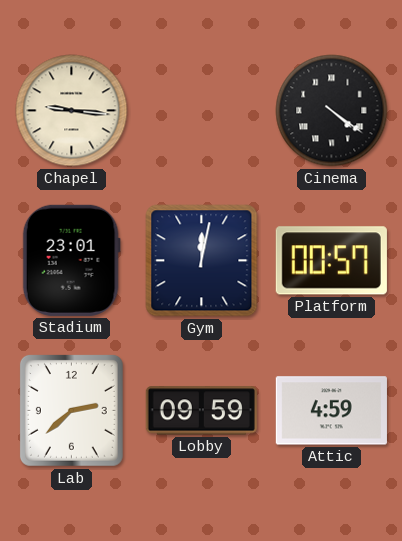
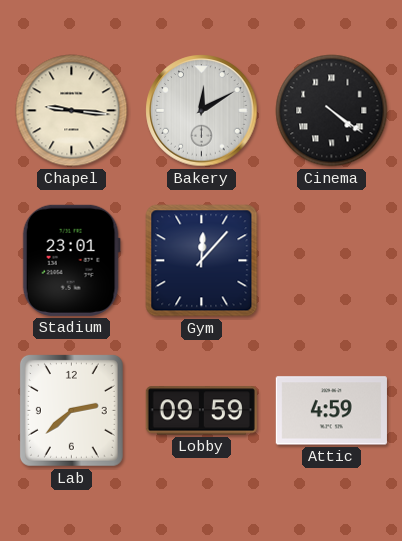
Bakery: none -> 12:10 (202, 111)
Gym: 12:02 -> 12:07 (202, 261)
Platform: 00:57 -> none (331, 261)
